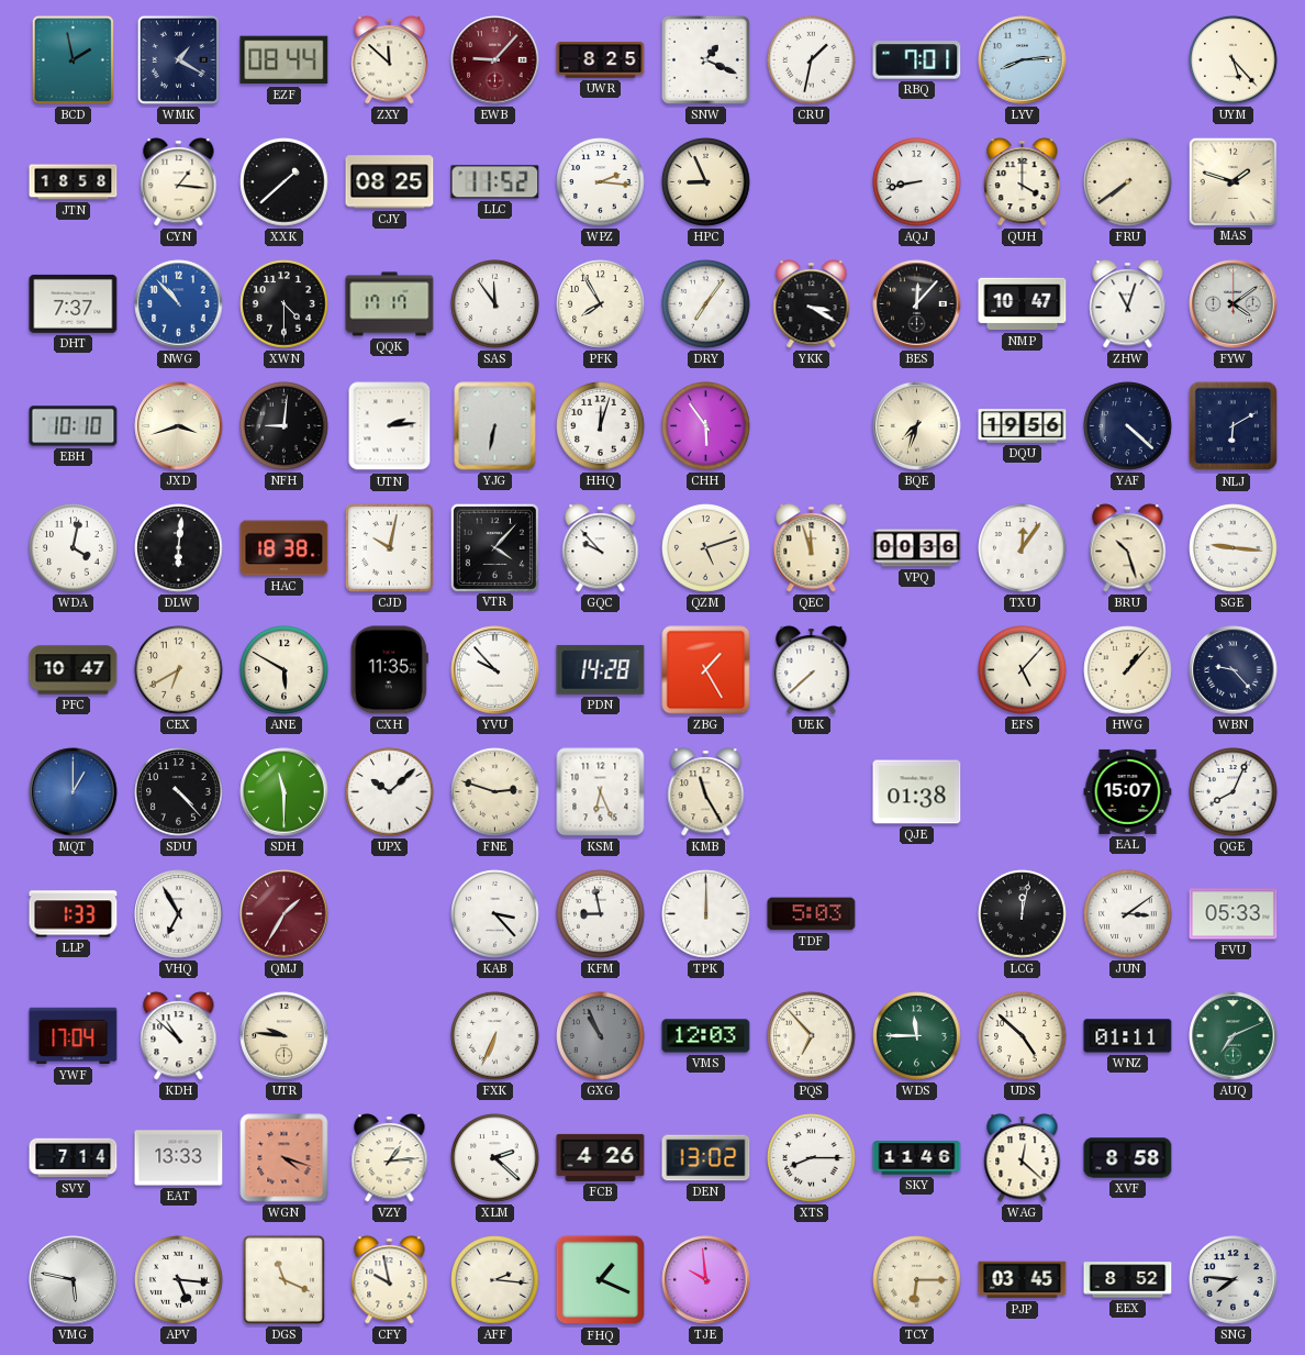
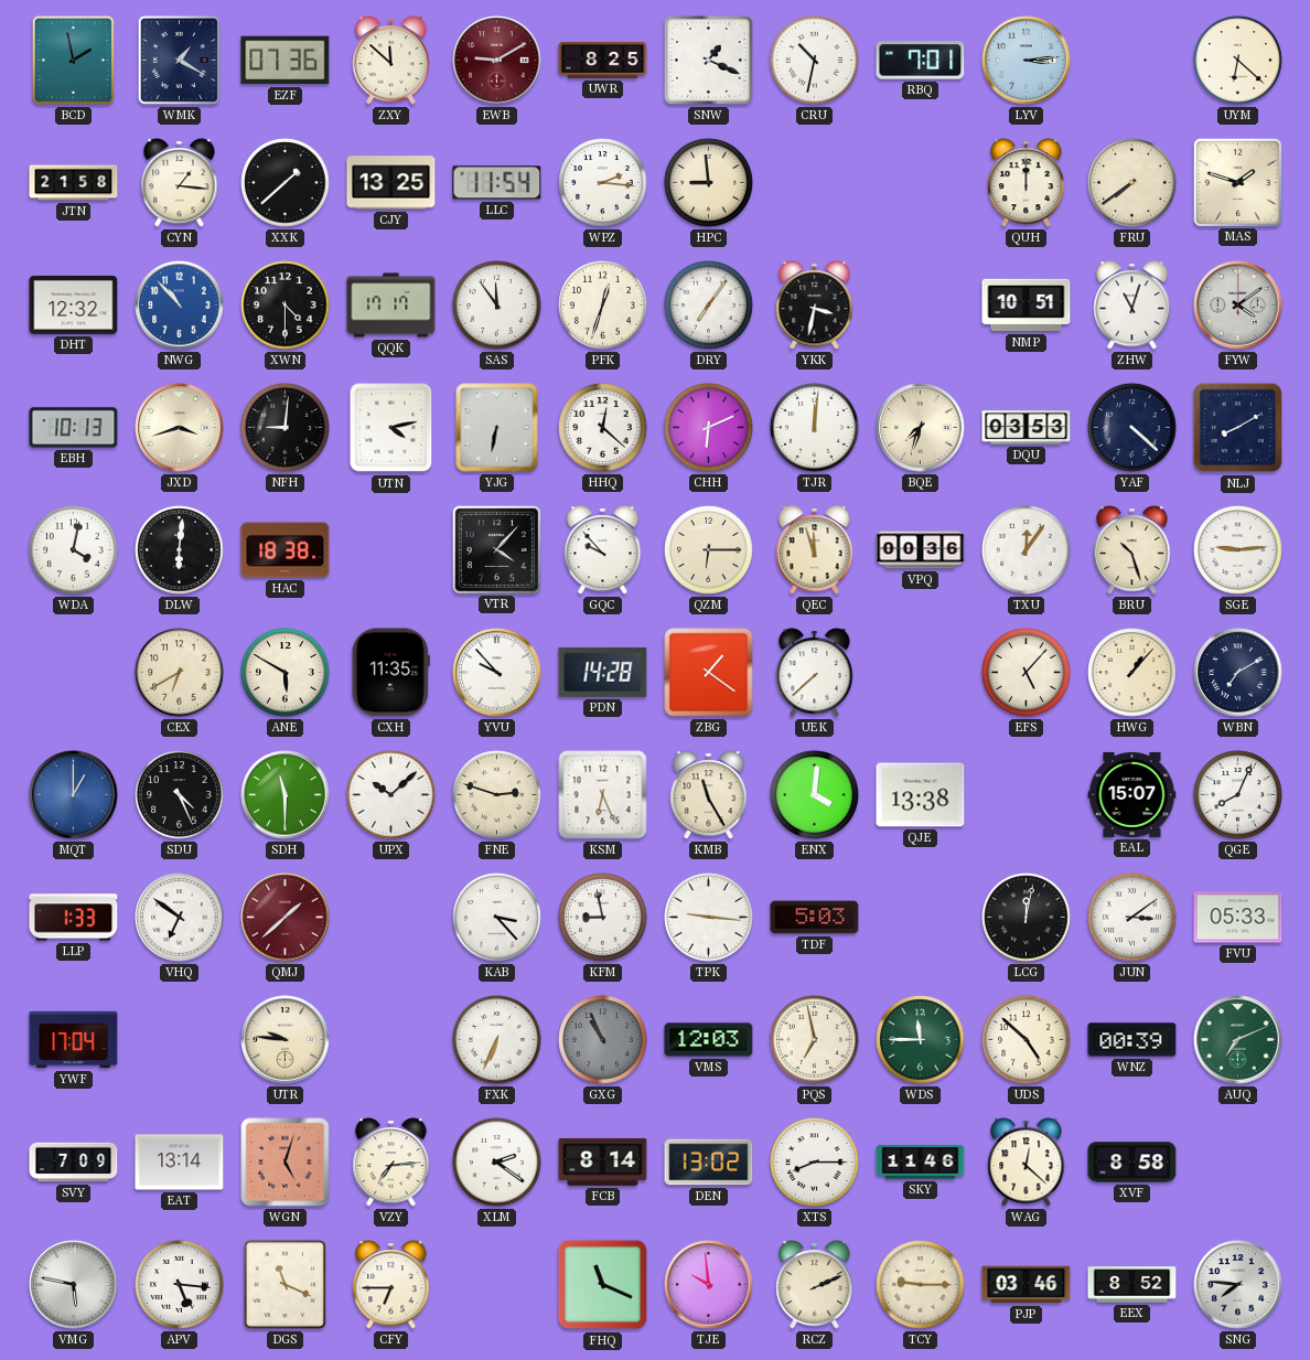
EZF: 08:44 -> 07:36 (286, 61)
EWB: 9:07 -> 9:10 (497, 61)
CRU: 1:32 -> 10:32 (815, 61)
LYV: 8:14 -> 3:14 (1027, 61)
UYM: 5:23 -> 6:22 (1238, 61)
JTN: 18:58 -> 21:58 (74, 183)
CJY: 08:25 -> 13:25 (391, 183)
LLC: 11:52 -> 11:54 (497, 183)
HPC: 8:56 -> 8:59 (709, 183)
AQJ: 8:43 -> none (917, 182)
QUH: 4:00 -> 12:00 (1027, 183)
DHT: 7:37 -> 12:32 (74, 304)
PFK: 7:55 -> 12:33 (603, 306)
YKK: 3:20 -> 3:32 (815, 306)
BES: 12:07 -> none (917, 304)
NMP: 10:47 -> 10:51 (1027, 306)
EBH: 10:10 -> 10:13 (74, 428)
UTN: 2:14 -> 4:13 (391, 428)
HHQ: 12:03 -> 12:22 (603, 428)
CHH: 5:54 -> 6:11 (709, 428)
TJR: none -> 12:01 (815, 428)
DQU: 19:56 -> 03:53 (1027, 428)
NLJ: 6:10 -> 8:10 (1238, 428)
CJD: 10:02 -> none (389, 547)
QZM: 5:12 -> 6:15 (709, 550)
SGE: 9:16 -> 9:14 (1238, 550)
PFC: 10:47 -> none (74, 670)
ZBG: 1:25 -> 1:21 (709, 673)
WBN: 9:23 -> 7:10 (1238, 673)
SDU: 4:23 -> 4:26 (180, 795)
ENX: none -> 4:01 (815, 795)
QJE: 01:38 -> 13:38 (921, 795)
VHQ: 6:55 -> 6:51 (180, 918)
QMJ: 1:35 -> 1:38 (286, 918)
TPK: 12:00 -> 9:16 (709, 918)
KDH: 10:52 -> none (179, 1036)
PQS: 6:53 -> 6:58 (815, 1040)
WNZ: 01:11 -> 00:39 (1132, 1040)
SVY: 7:14 -> 7:09 (74, 1163)
EAT: 13:33 -> 13:14 (180, 1163)
WGN: 4:18 -> 5:03 (286, 1163)
VZY: 1:14 -> 7:14 (391, 1163)
XLM: 2:22 -> 2:21 (497, 1163)
FCB: 4:26 -> 8:14 (603, 1161)
CFY: 9:58 -> 6:45 (391, 1285)
AFF: 2:16 -> none (495, 1280)
FHQ: 1:19 -> 11:19 (603, 1285)
RCZ: none -> 2:11 (815, 1285)
TCY: 6:15 -> 9:15 (921, 1285)
PJP: 03:45 -> 03:46 (1027, 1285)
